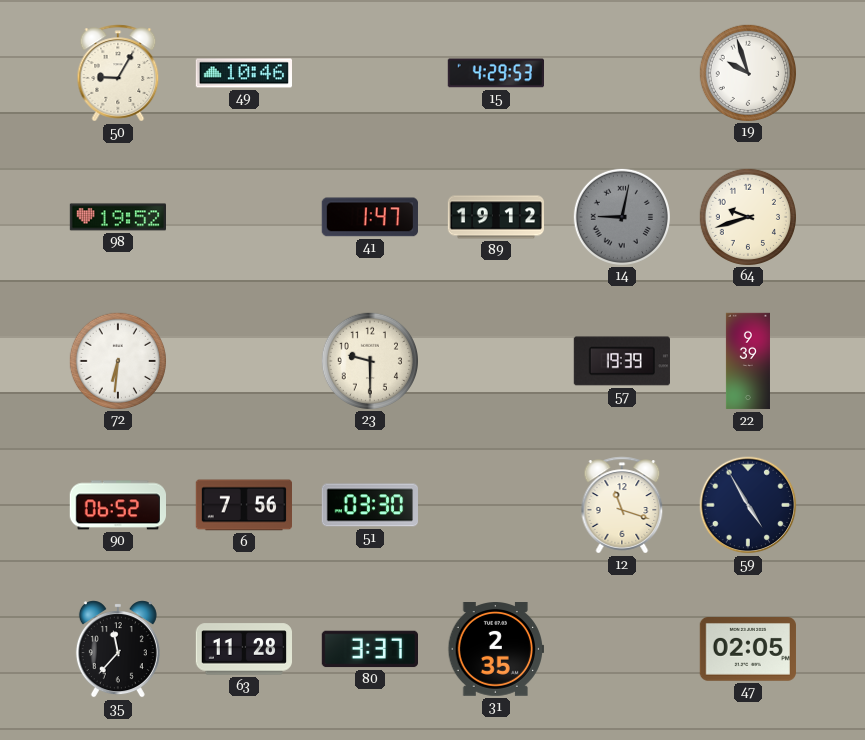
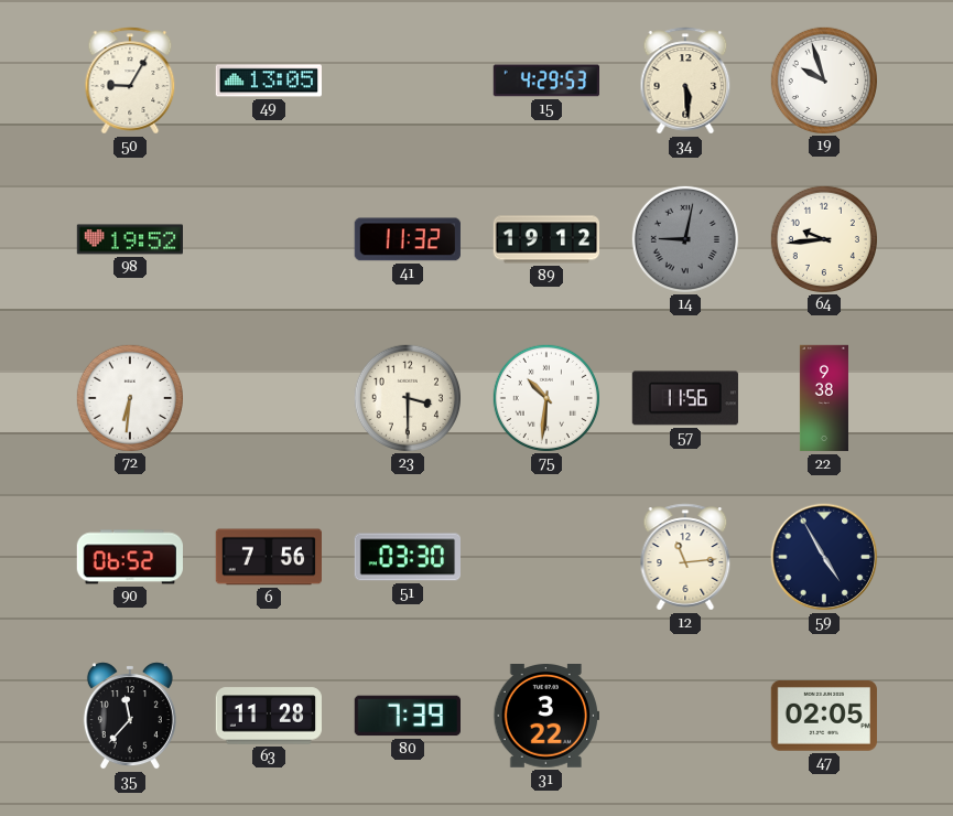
49: 10:46 -> 13:05 (268, 80)
34: none -> 5:29 (685, 80)
41: 1:47 -> 11:32 (408, 239)
64: 9:42 -> 9:44 (823, 238)
23: 9:30 -> 3:30 (407, 397)
75: none -> 10:31 (545, 397)
57: 19:39 -> 11:56 (685, 398)
22: 9:39 -> 9:38 (824, 398)
12: 11:18 -> 11:14 (685, 557)
80: 3:37 -> 7:39 (407, 716)
31: 2:35 -> 3:22 (545, 717)
